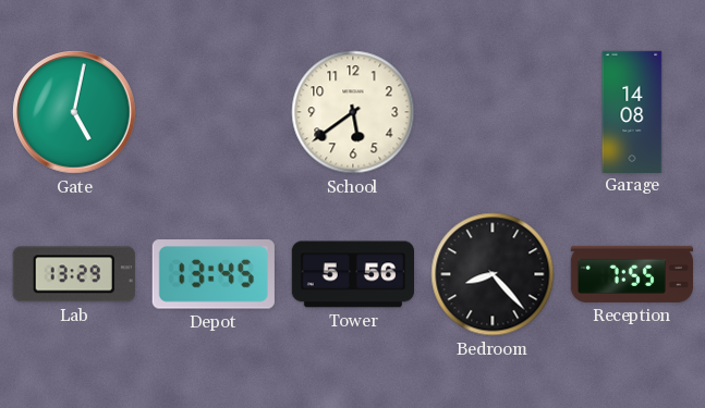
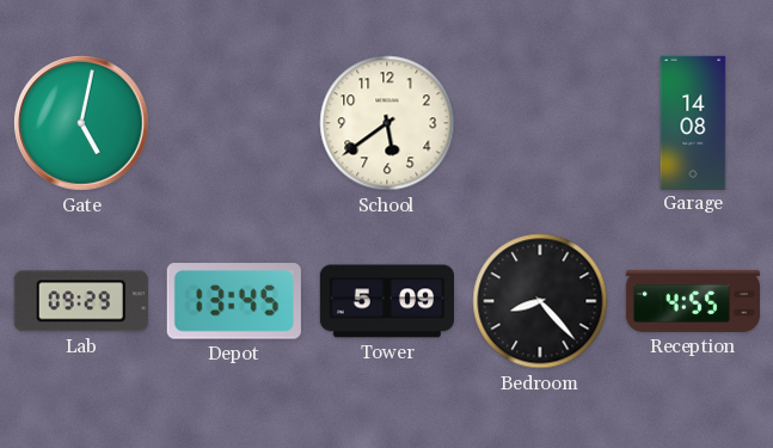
Lab: 13:29 -> 09:29 (81, 301)
Tower: 5:56 -> 5:09 (386, 301)
Reception: 7:55 -> 4:55 (692, 301)
